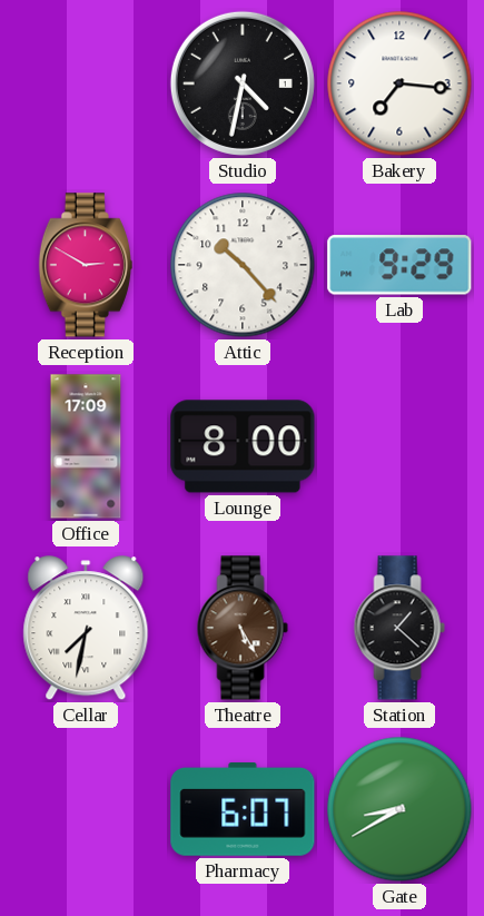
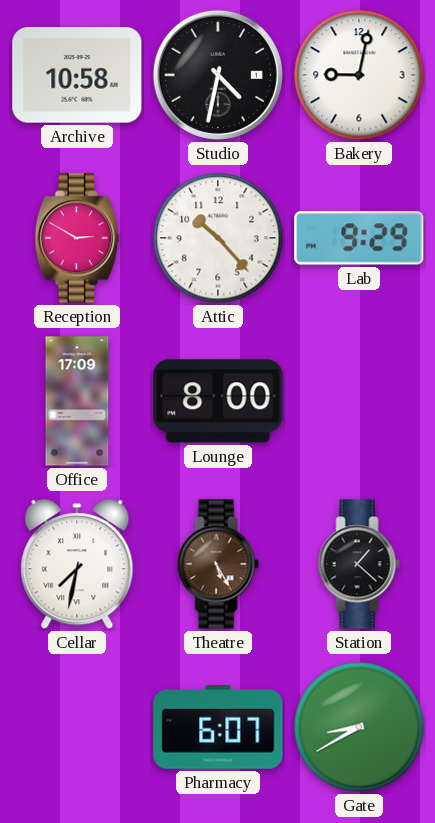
Archive: none -> 10:58 (77, 75)
Bakery: 7:16 -> 9:02 (359, 75)
